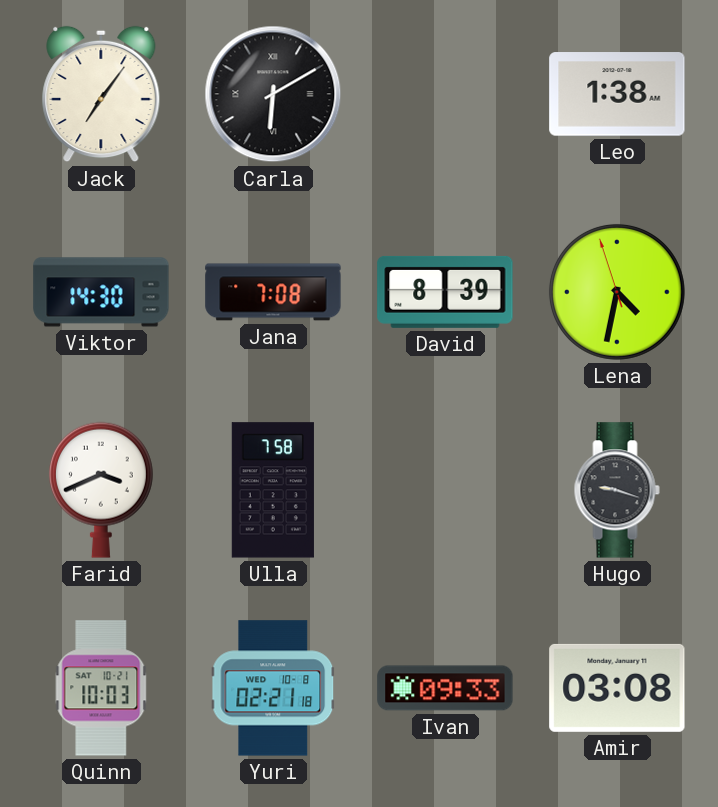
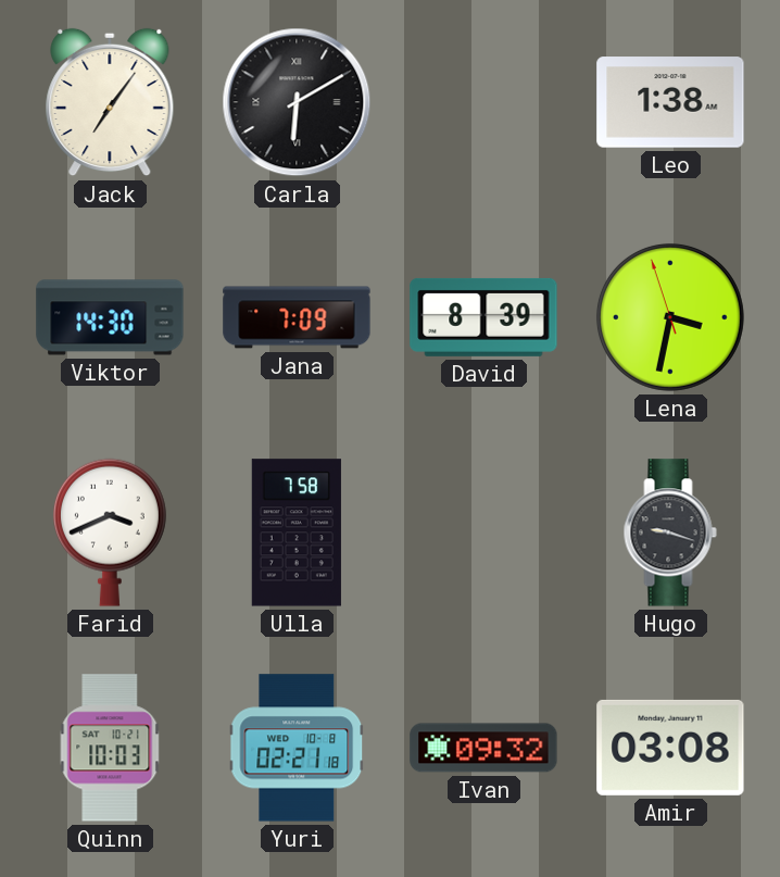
Jana: 7:08 -> 7:09 (297, 317)
Lena: 4:31 -> 3:31 (670, 317)
Ivan: 09:33 -> 09:32 (483, 748)
